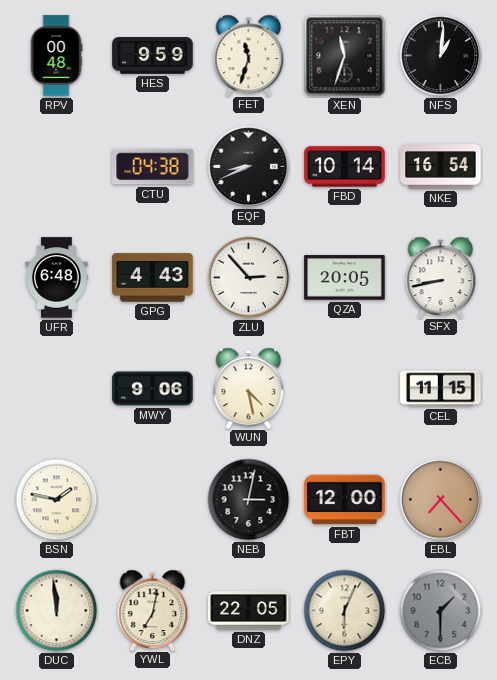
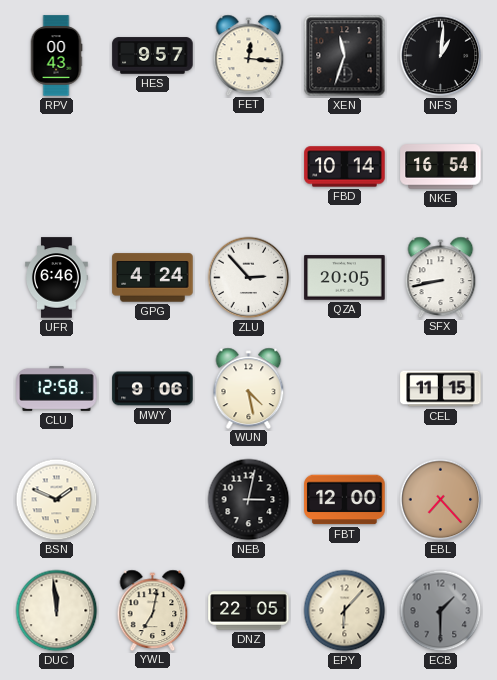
RPV: 00:48 -> 00:43 (56, 56)
HES: 9:59 -> 9:57 (153, 56)
FET: 11:33 -> 12:16 (249, 55)
CTU: 04:38 -> none (153, 167)
EQF: 8:41 -> none (249, 167)
UFR: 6:48 -> 6:46 (57, 278)
GPG: 4:43 -> 4:24 (153, 278)
CLU: none -> 12:58 (57, 389)
BSN: 1:47 -> 1:49 (57, 500)
EPY: 6:04 -> 6:07 (345, 611)
